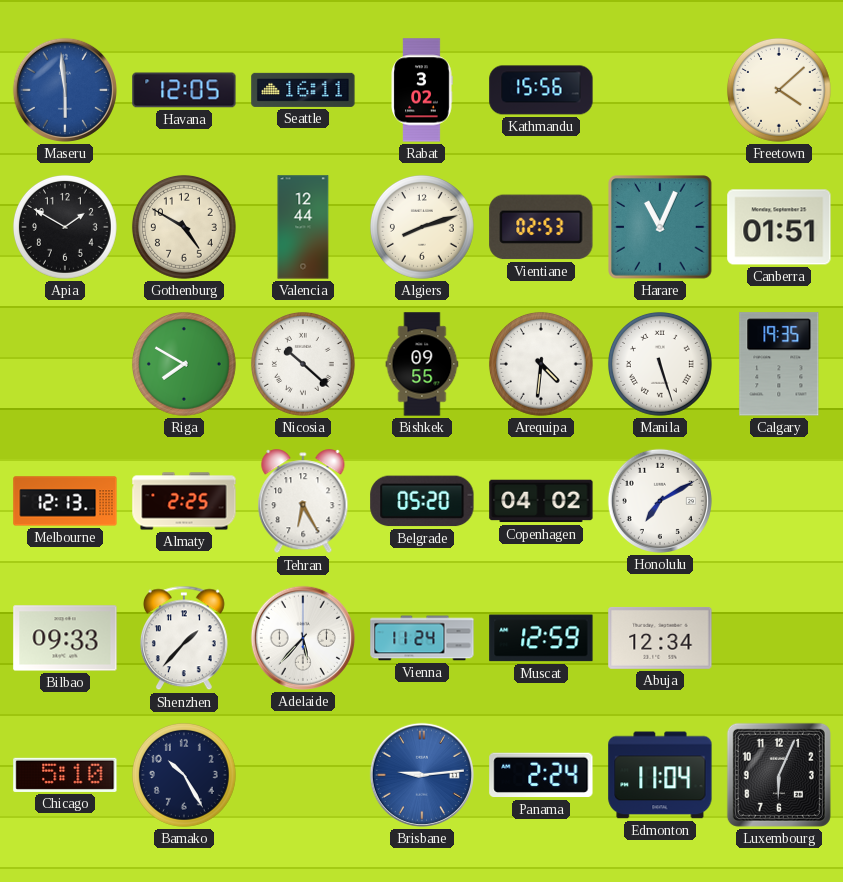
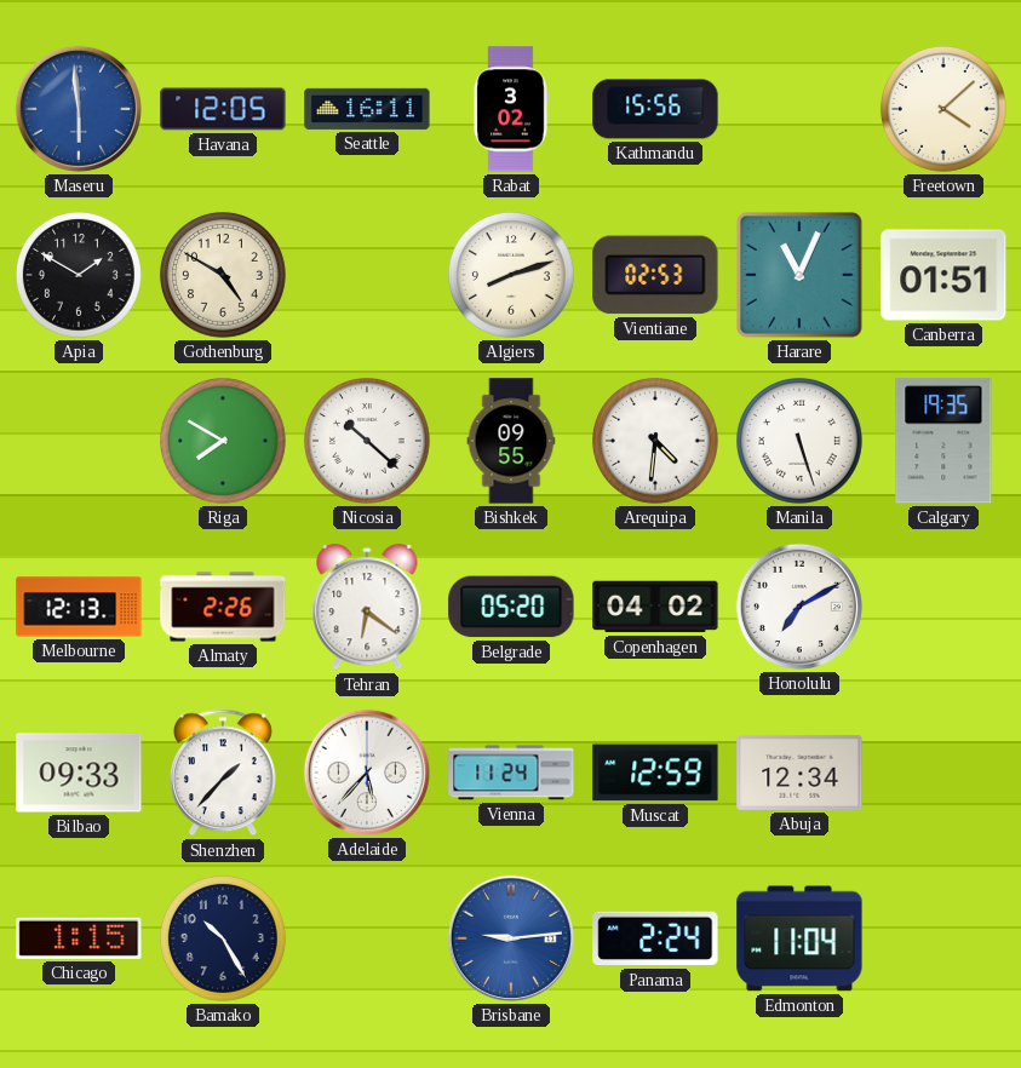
Valencia: 12:44 -> none (303, 227)
Almaty: 2:25 -> 2:26 (223, 607)
Tehran: 6:25 -> 6:21 (367, 608)
Chicago: 5:10 -> 1:15 (79, 938)
Luxembourg: 6:04 -> none (779, 775)
